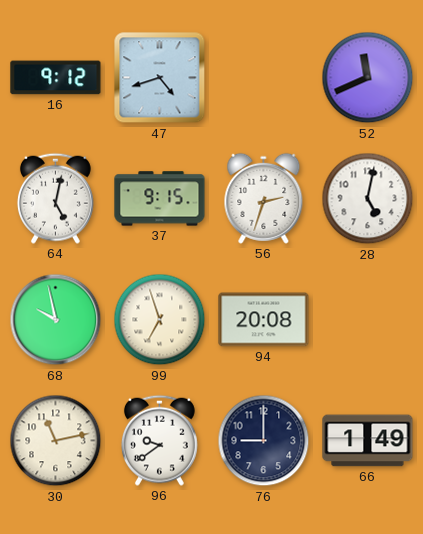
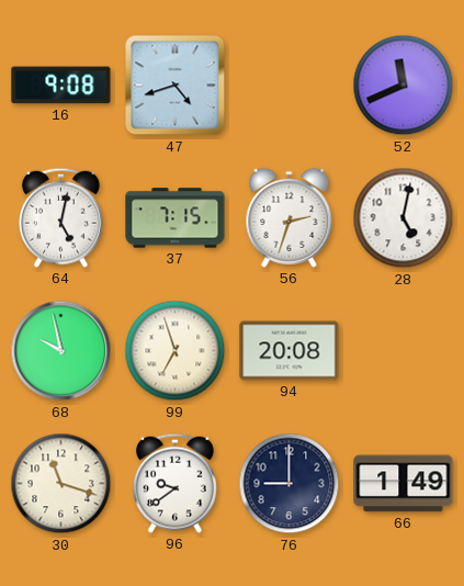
16: 9:12 -> 9:08 (61, 86)
37: 9:15 -> 7:15 (176, 218)
30: 11:13 -> 11:18 (61, 484)
